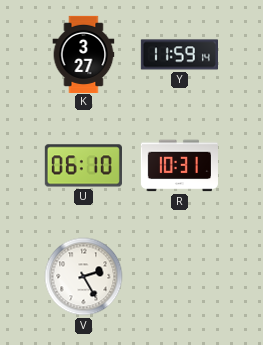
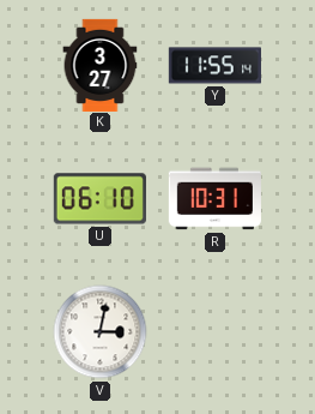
Y: 11:59 -> 11:55 (214, 66)
V: 2:25 -> 3:02 (101, 332)
